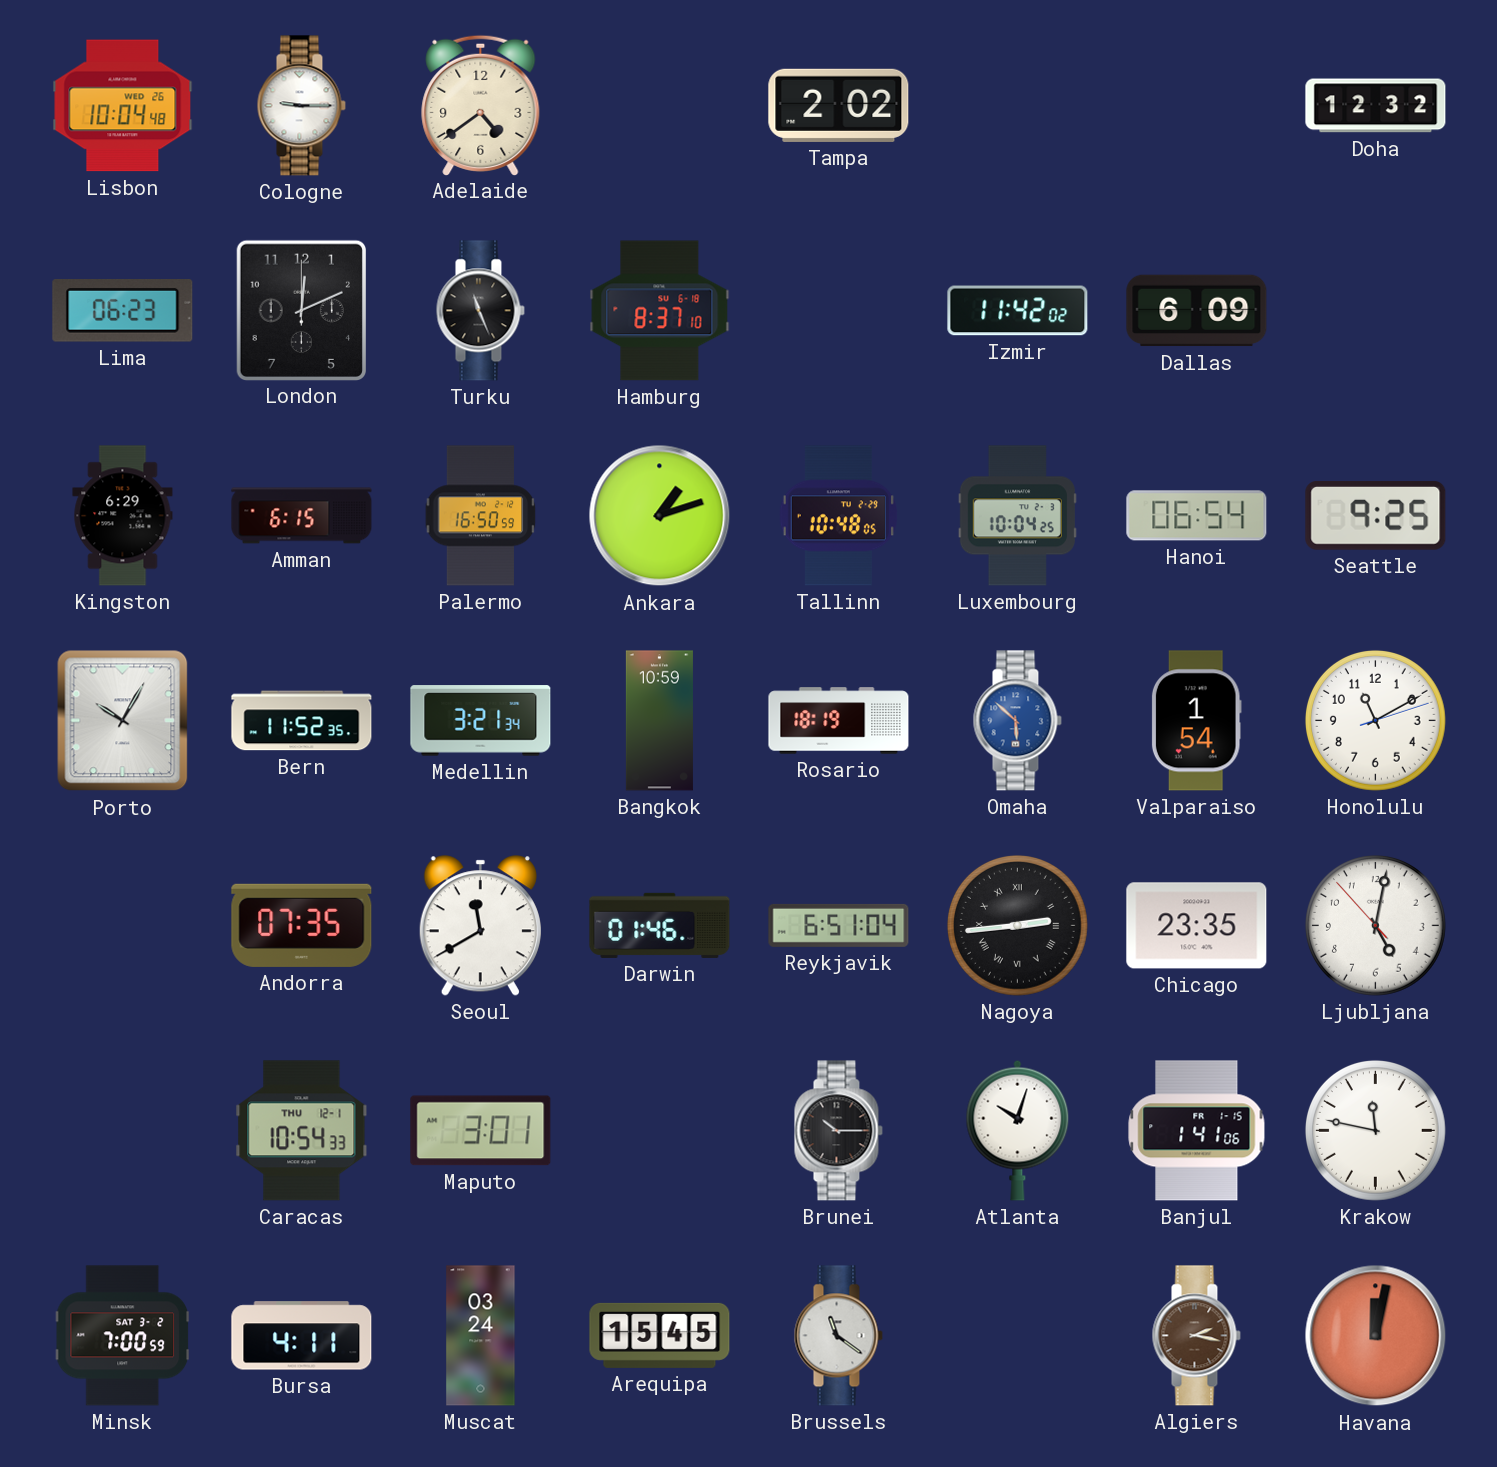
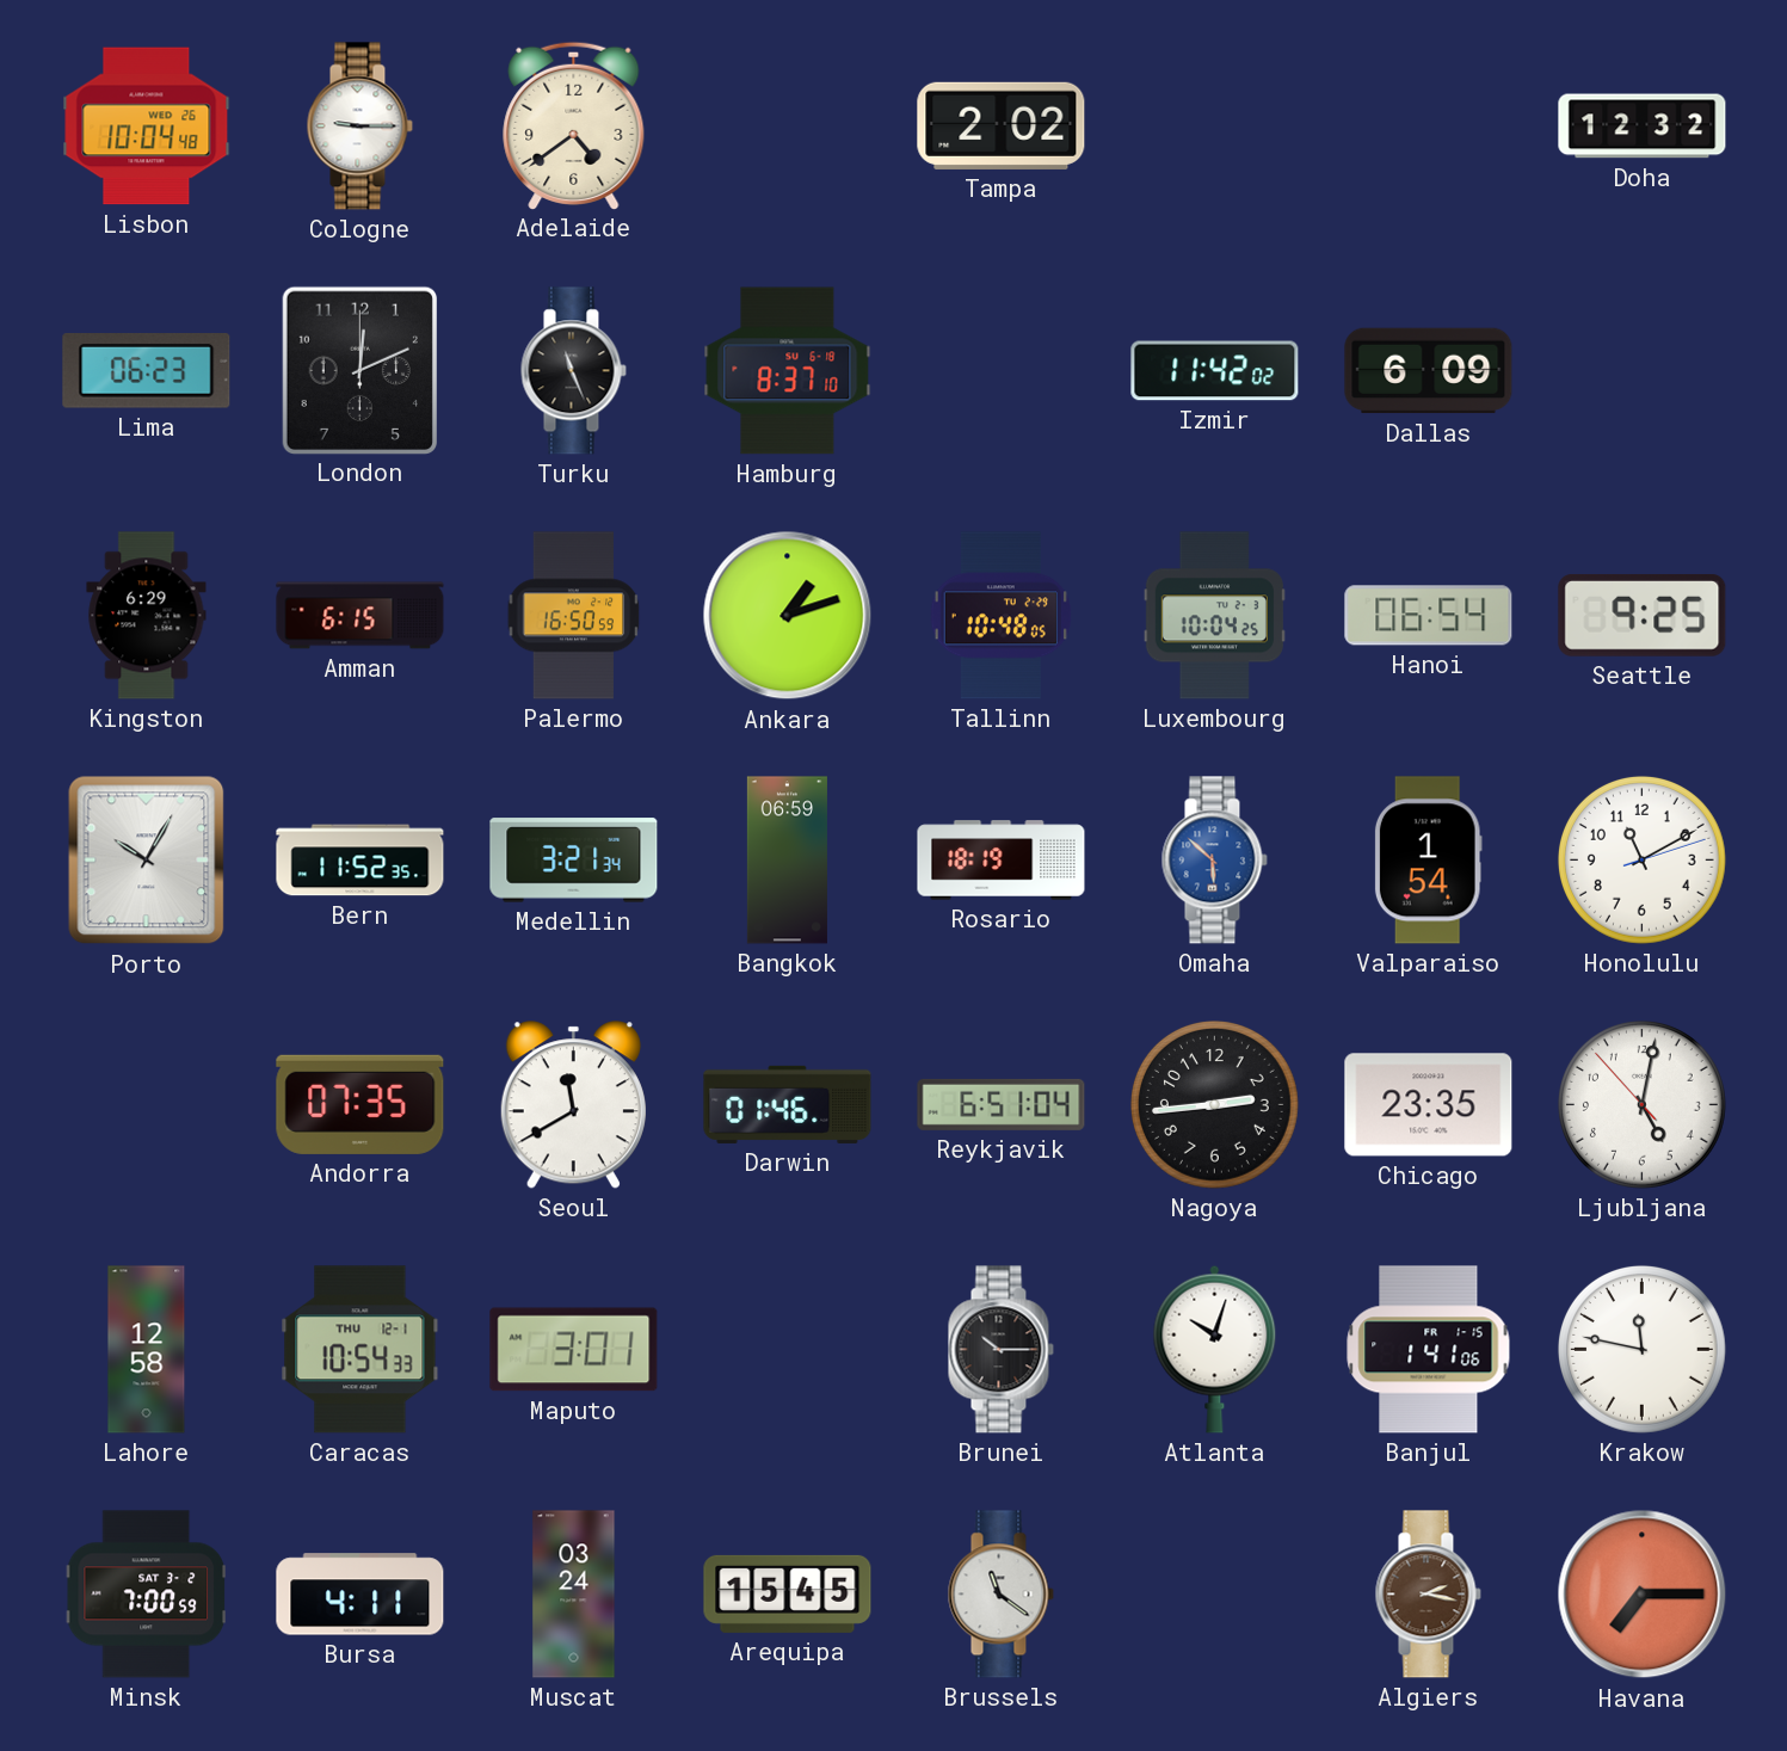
Bangkok: 10:59 -> 06:59 (787, 861)
Nagoya numerals: Roman -> Arabic (1214, 1104)
Lahore: none -> 12:58 (147, 1350)
Havana: 12:02 -> 7:15 (1643, 1595)
